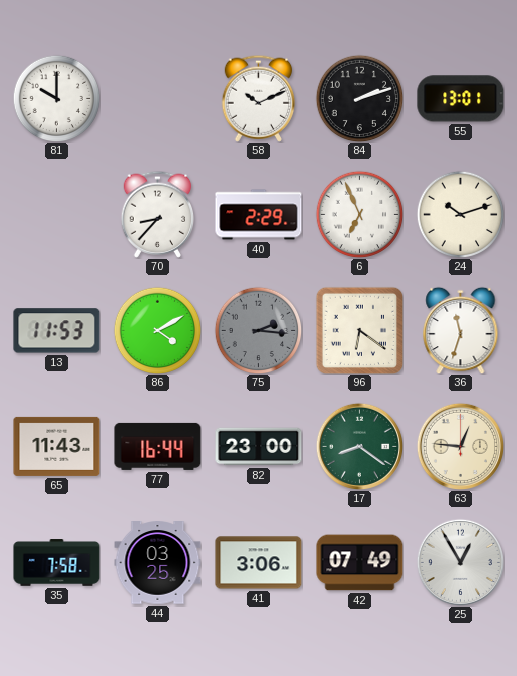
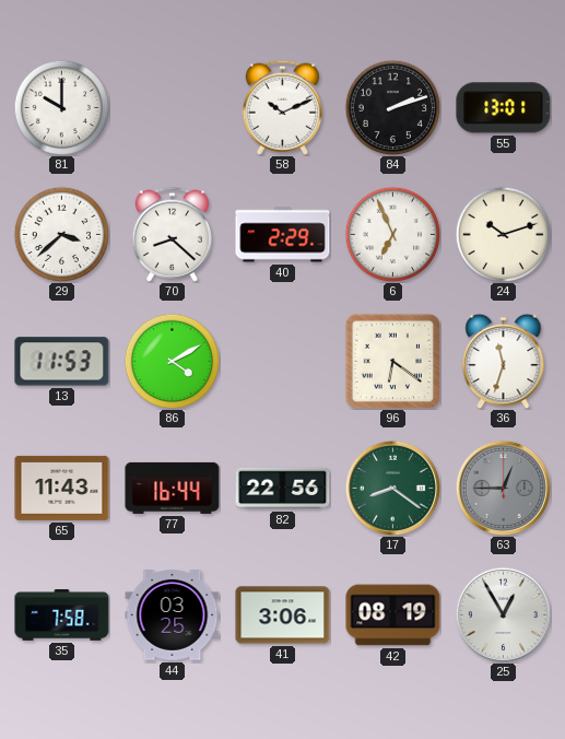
29: none -> 3:38 (61, 234)
70: 8:37 -> 8:22 (173, 234)
75: 2:16 -> none (258, 330)
82: 23:00 -> 22:56 (283, 489)
63: 12:46 -> 12:45 (503, 488)
63 dial: cream -> grey (503, 488)
42: 07:49 -> 08:19 (393, 615)
